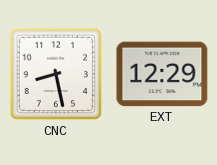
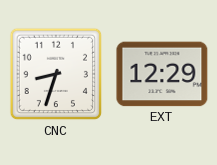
CNC: 8:28 -> 8:33 (56, 74)
